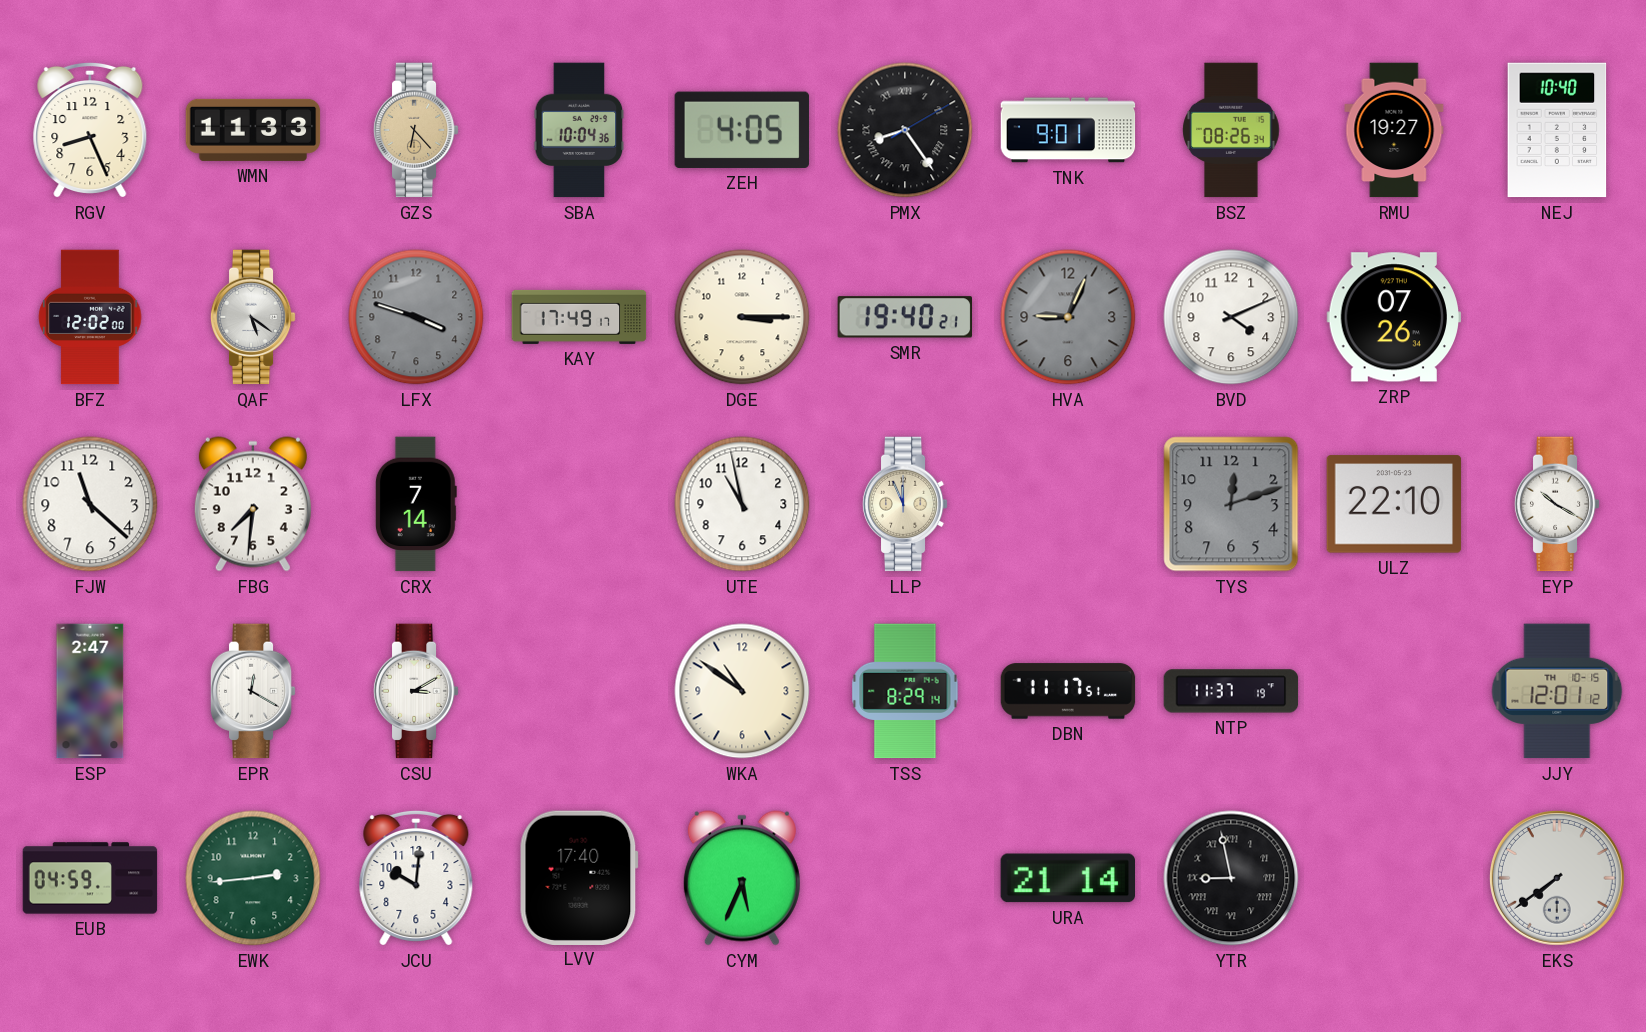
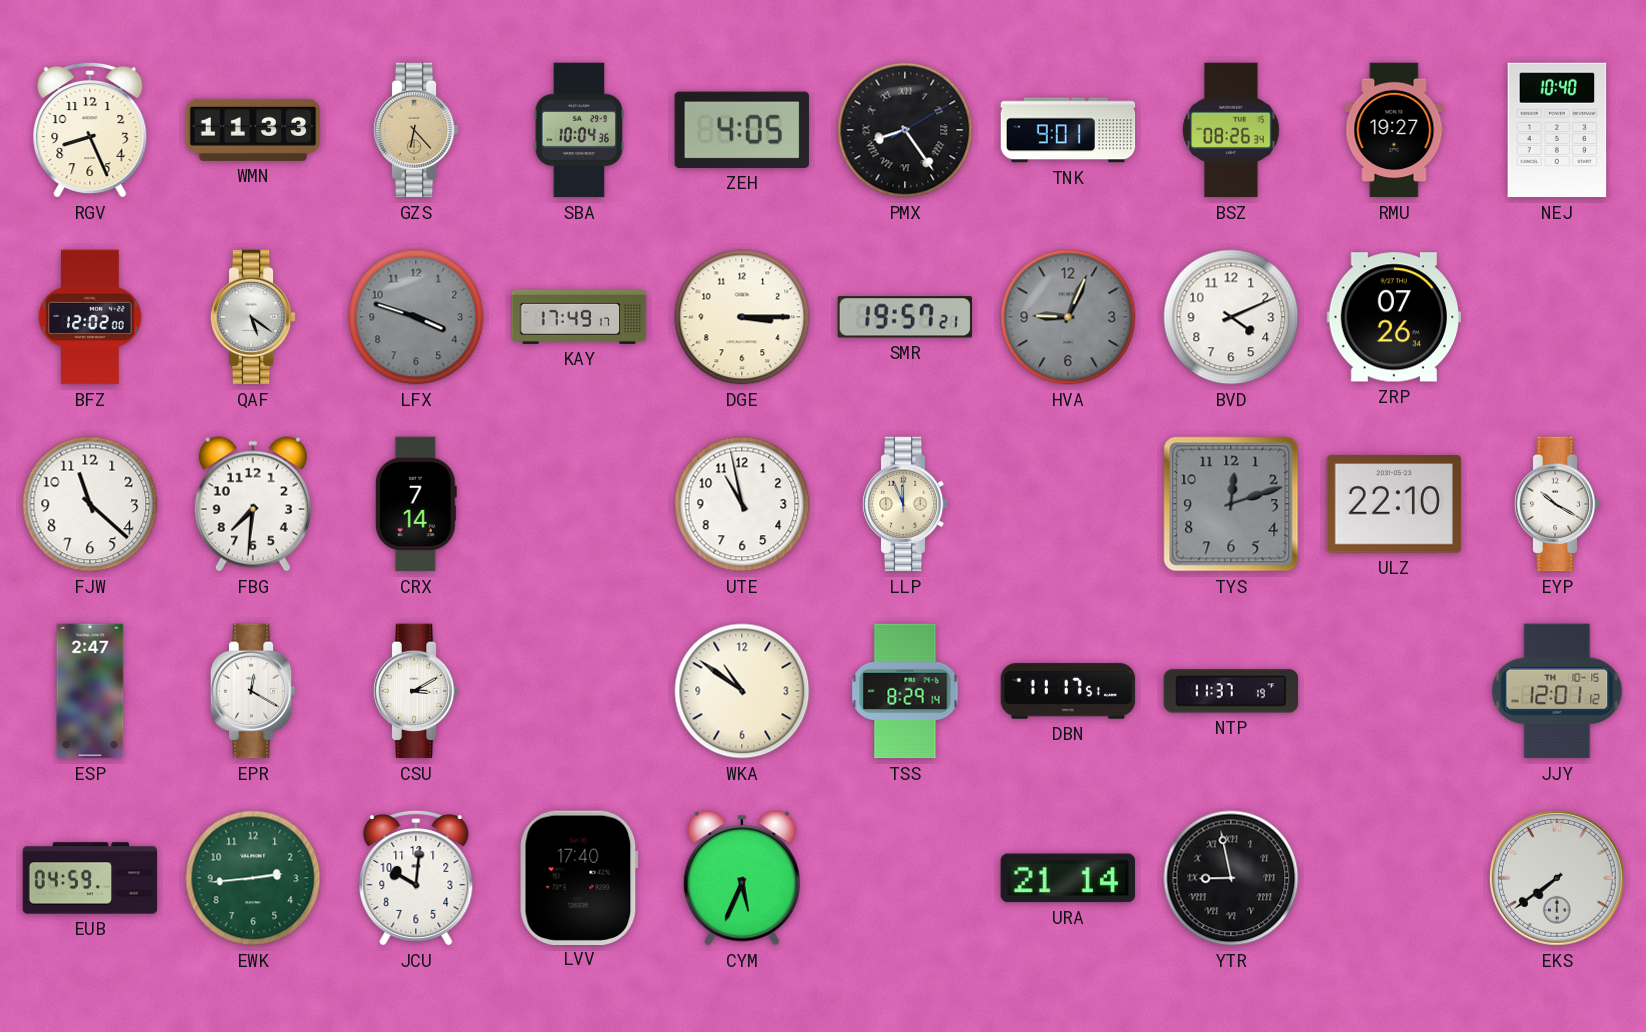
SMR: 19:40 -> 19:57 (904, 317)
